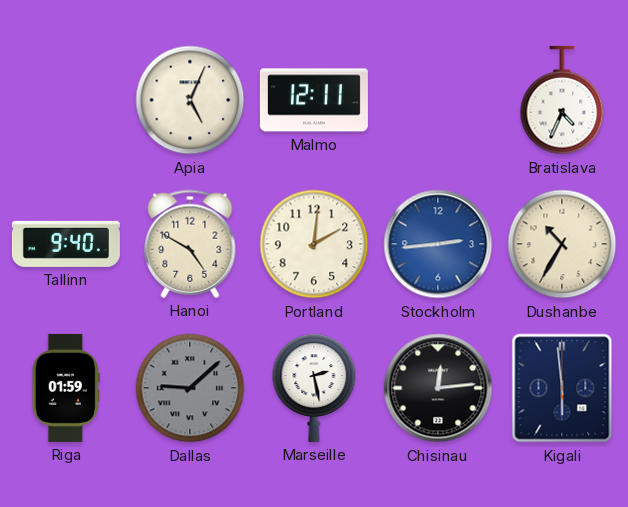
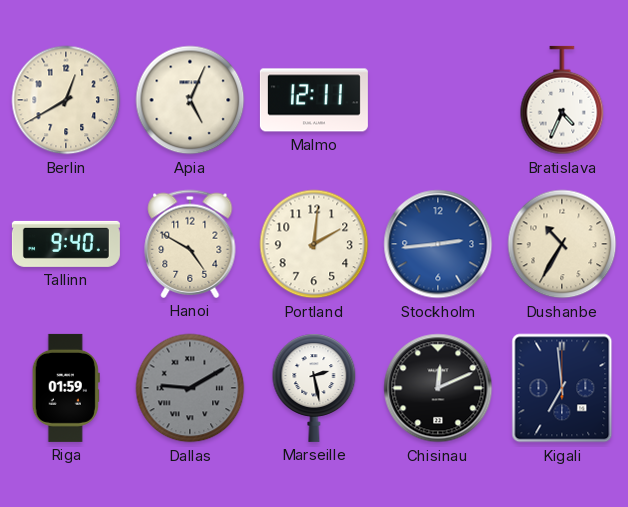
Berlin: none -> 12:40 (66, 100)
Dallas: 9:08 -> 9:10 (190, 388)
Chisinau: 12:14 -> 12:11 (438, 388)
Kigali: 5:59 -> 6:59 (562, 388)
